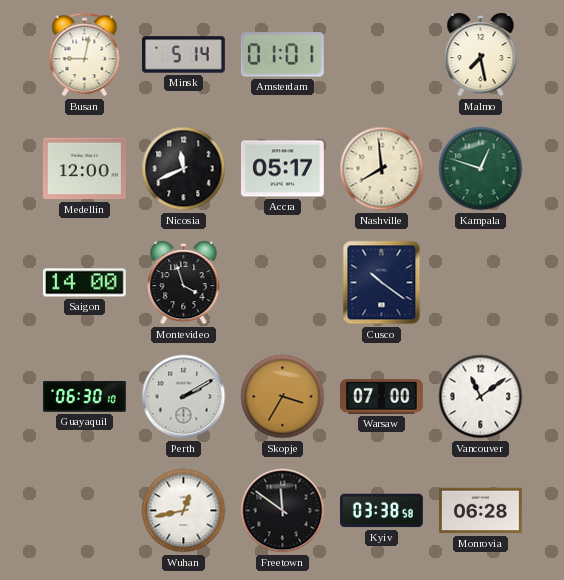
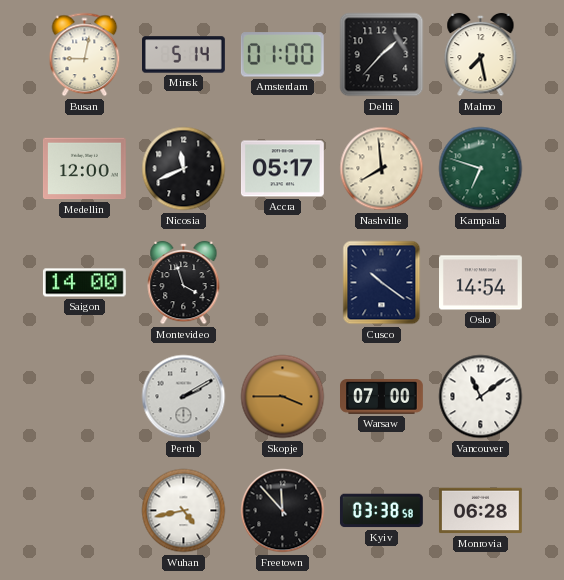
Amsterdam: 01:01 -> 01:00 (282, 55)
Delhi: none -> 1:37 (382, 55)
Kampala: 12:48 -> 6:48 (481, 169)
Oslo: none -> 14:54 (481, 283)
Guayaquil: 06:30 -> none (84, 396)
Skopje: 3:35 -> 3:45 (283, 397)
Wuhan: 12:43 -> 4:43 (184, 511)
Freetown: 11:51 -> 11:53 (283, 511)
